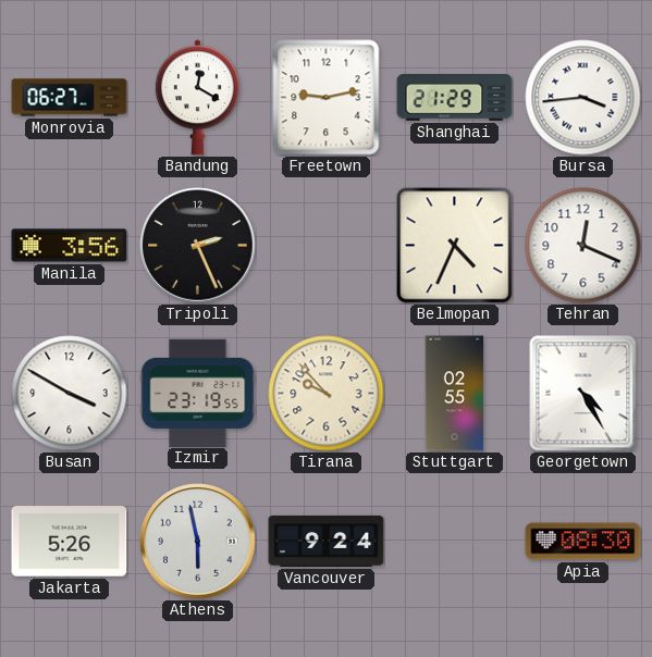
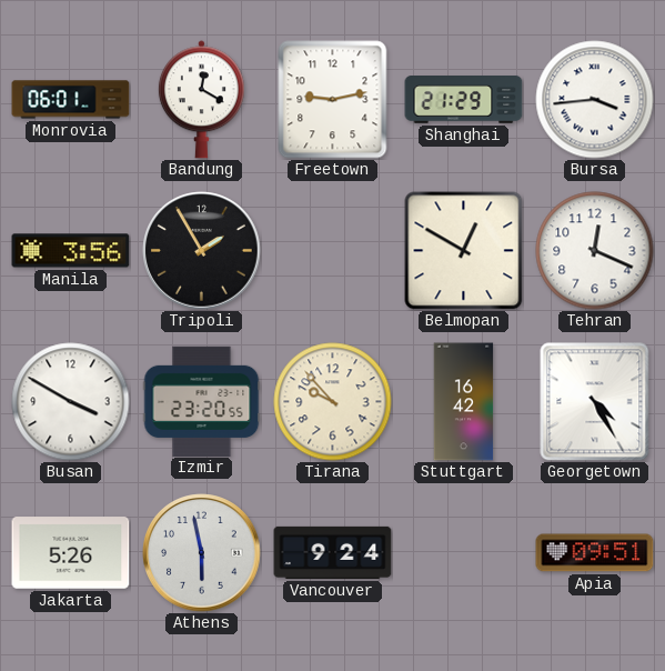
Monrovia: 06:27 -> 06:01 (71, 100)
Tripoli: 2:26 -> 1:55 (202, 251)
Belmopan: 4:34 -> 12:50 (464, 251)
Izmir: 23:19 -> 23:20 (202, 401)
Stuttgart: 02:55 -> 16:42 (464, 402)
Apia: 08:30 -> 09:51 (595, 553)
